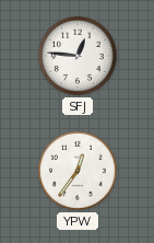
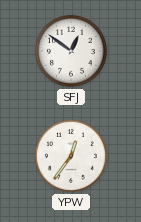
SFJ: 12:46 -> 12:51 (71, 52)
